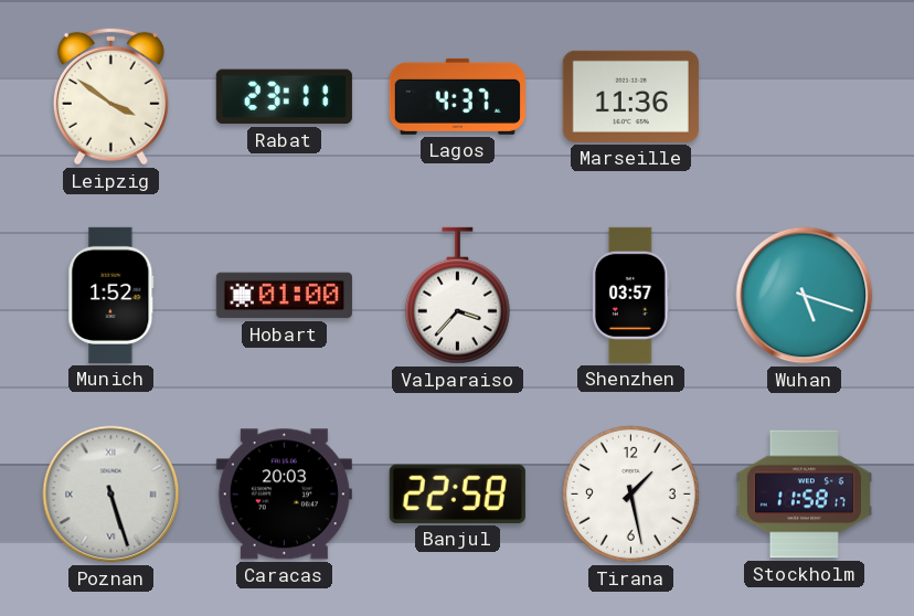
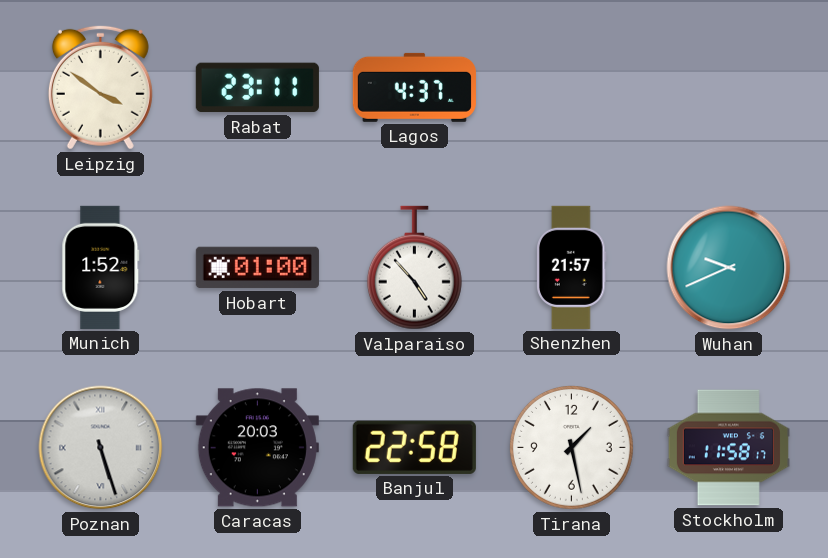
Marseille: 11:36 -> none (630, 96)
Valparaiso: 3:37 -> 4:53 (414, 268)
Shenzhen: 03:57 -> 21:57 (572, 267)
Wuhan: 5:18 -> 9:41 (729, 268)
